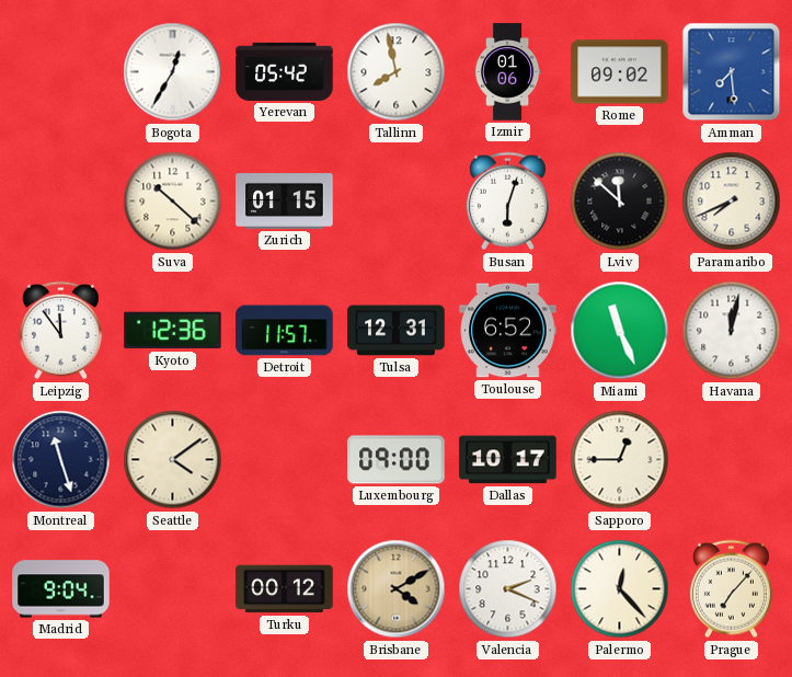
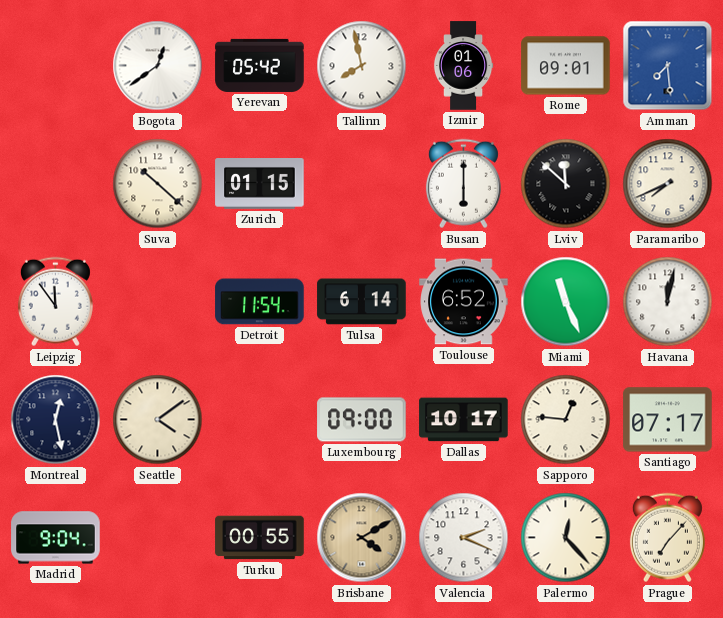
Bogota: 12:35 -> 12:39 (158, 66)
Rome: 09:02 -> 09:01 (566, 66)
Busan: 6:03 -> 6:00 (463, 184)
Kyoto: 12:36 -> none (173, 331)
Detroit: 11:57 -> 11:54 (260, 302)
Tulsa: 12:31 -> 6:14 (362, 302)
Montreal: 11:27 -> 12:28 (56, 420)
Sapporo: 12:45 -> 12:46 (566, 420)
Santiago: none -> 07:17 (668, 420)
Turku: 00:12 -> 00:55 (260, 538)
